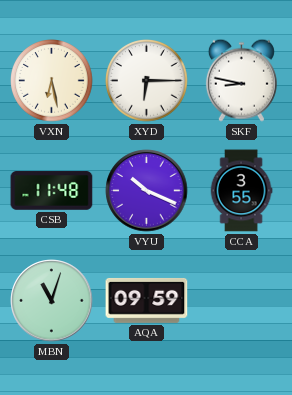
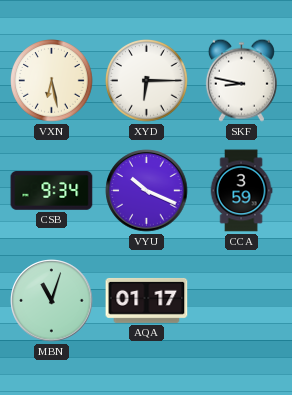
CSB: 11:48 -> 9:34 (52, 191)
CCA: 3:55 -> 3:59 (241, 191)
AQA: 09:59 -> 01:17 (147, 300)
